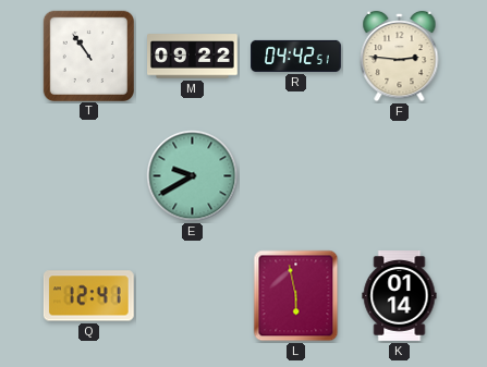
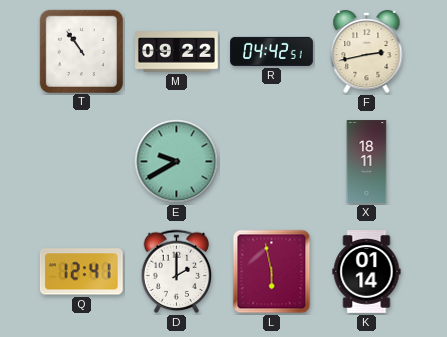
F: 2:46 -> 2:43 (367, 52)
X: none -> 18:11 (367, 162)
D: none -> 2:00 (177, 272)
